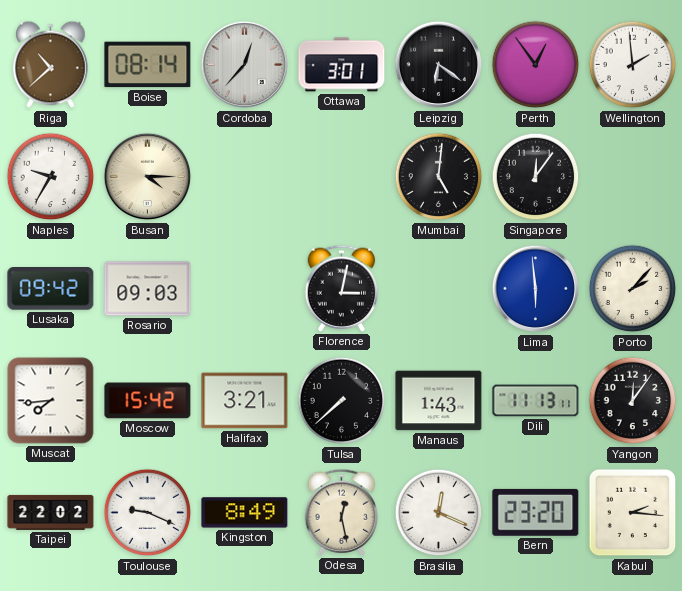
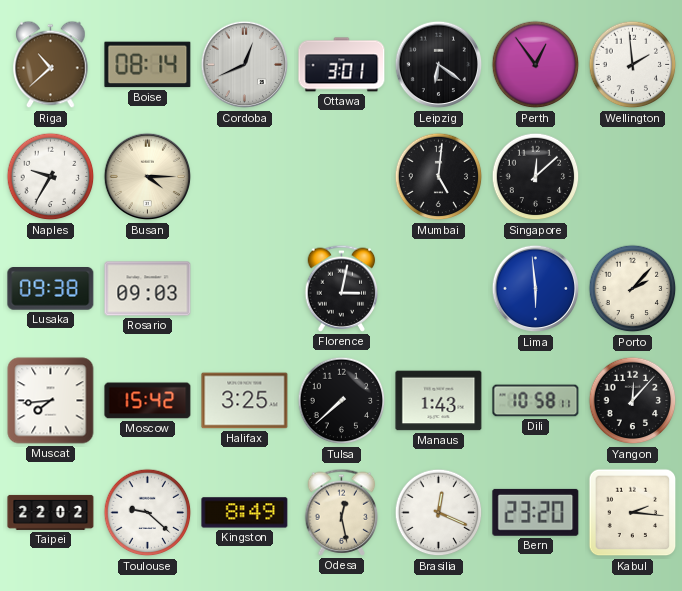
Cordoba: 12:37 -> 12:41 (245, 65)
Singapore: 12:06 -> 12:08 (536, 177)
Lusaka: 09:42 -> 09:38 (51, 289)
Halifax: 3:21 -> 3:25 (245, 401)
Dili: 11:13 -> 10:58 (536, 401)
Yangon: 12:06 -> 12:07 (633, 401)
Toulouse: 9:19 -> 9:22 (148, 513)
